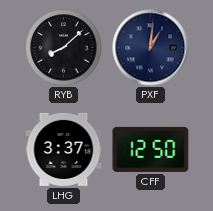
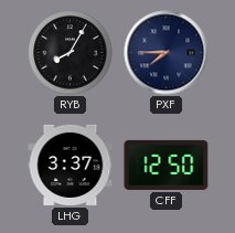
RYB: 8:08 -> 8:05 (71, 53)
PXF: 1:01 -> 7:45 (167, 53)
